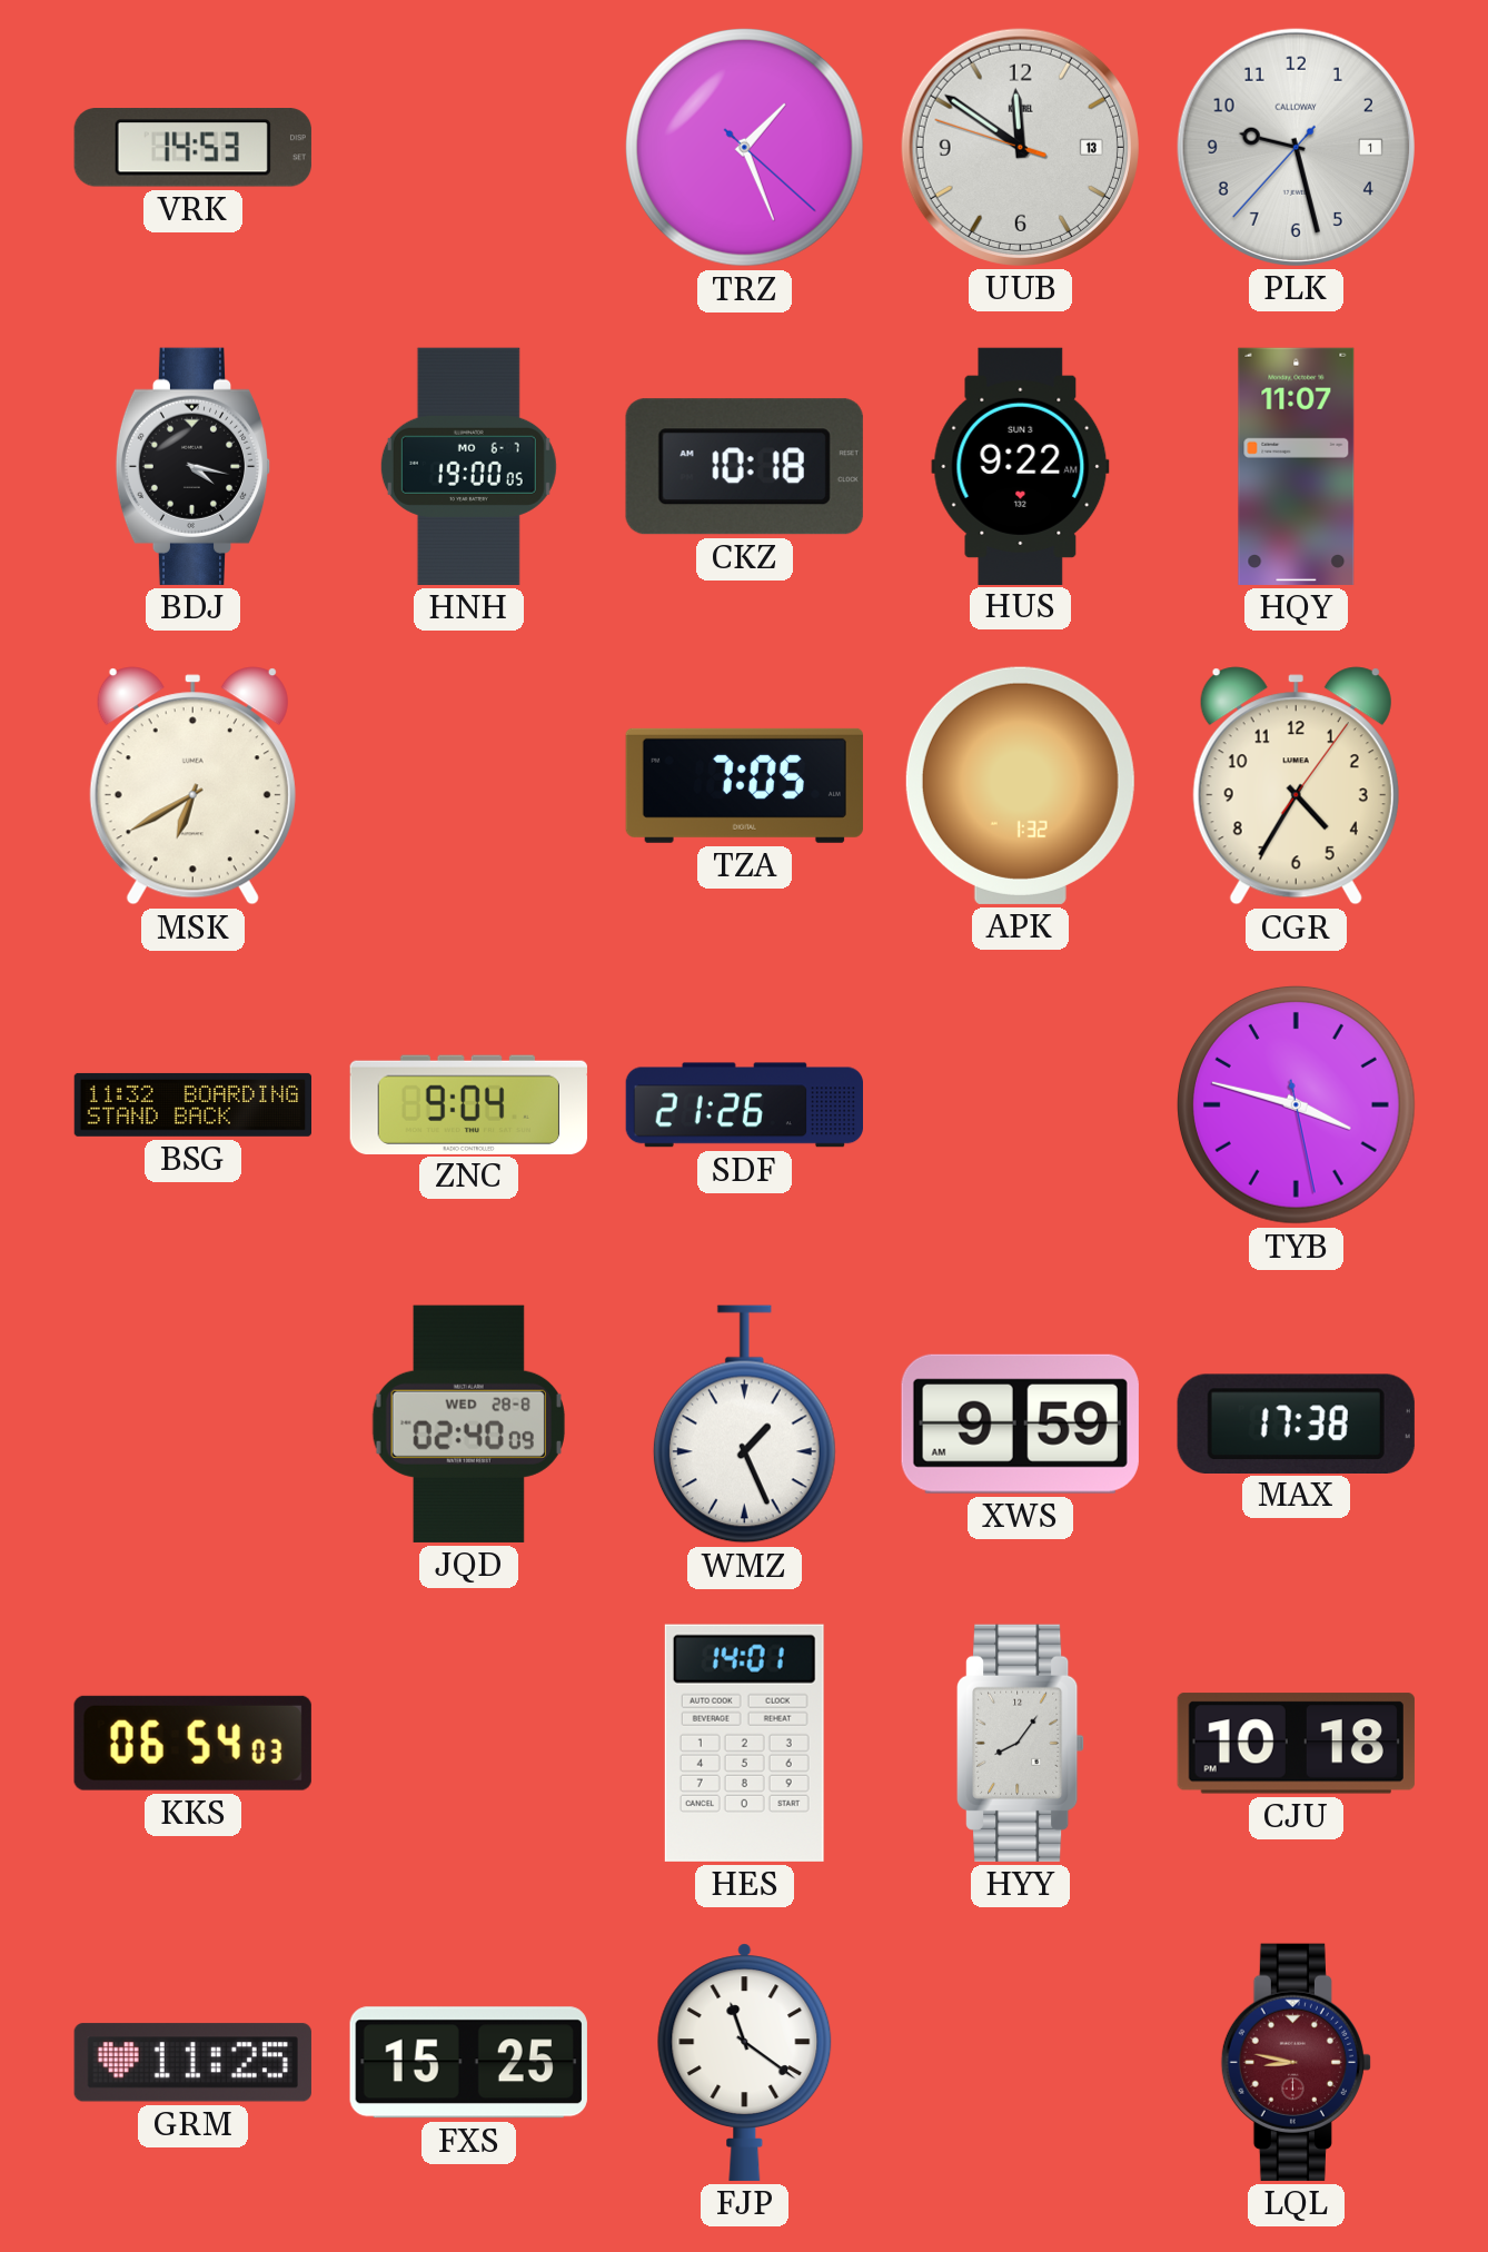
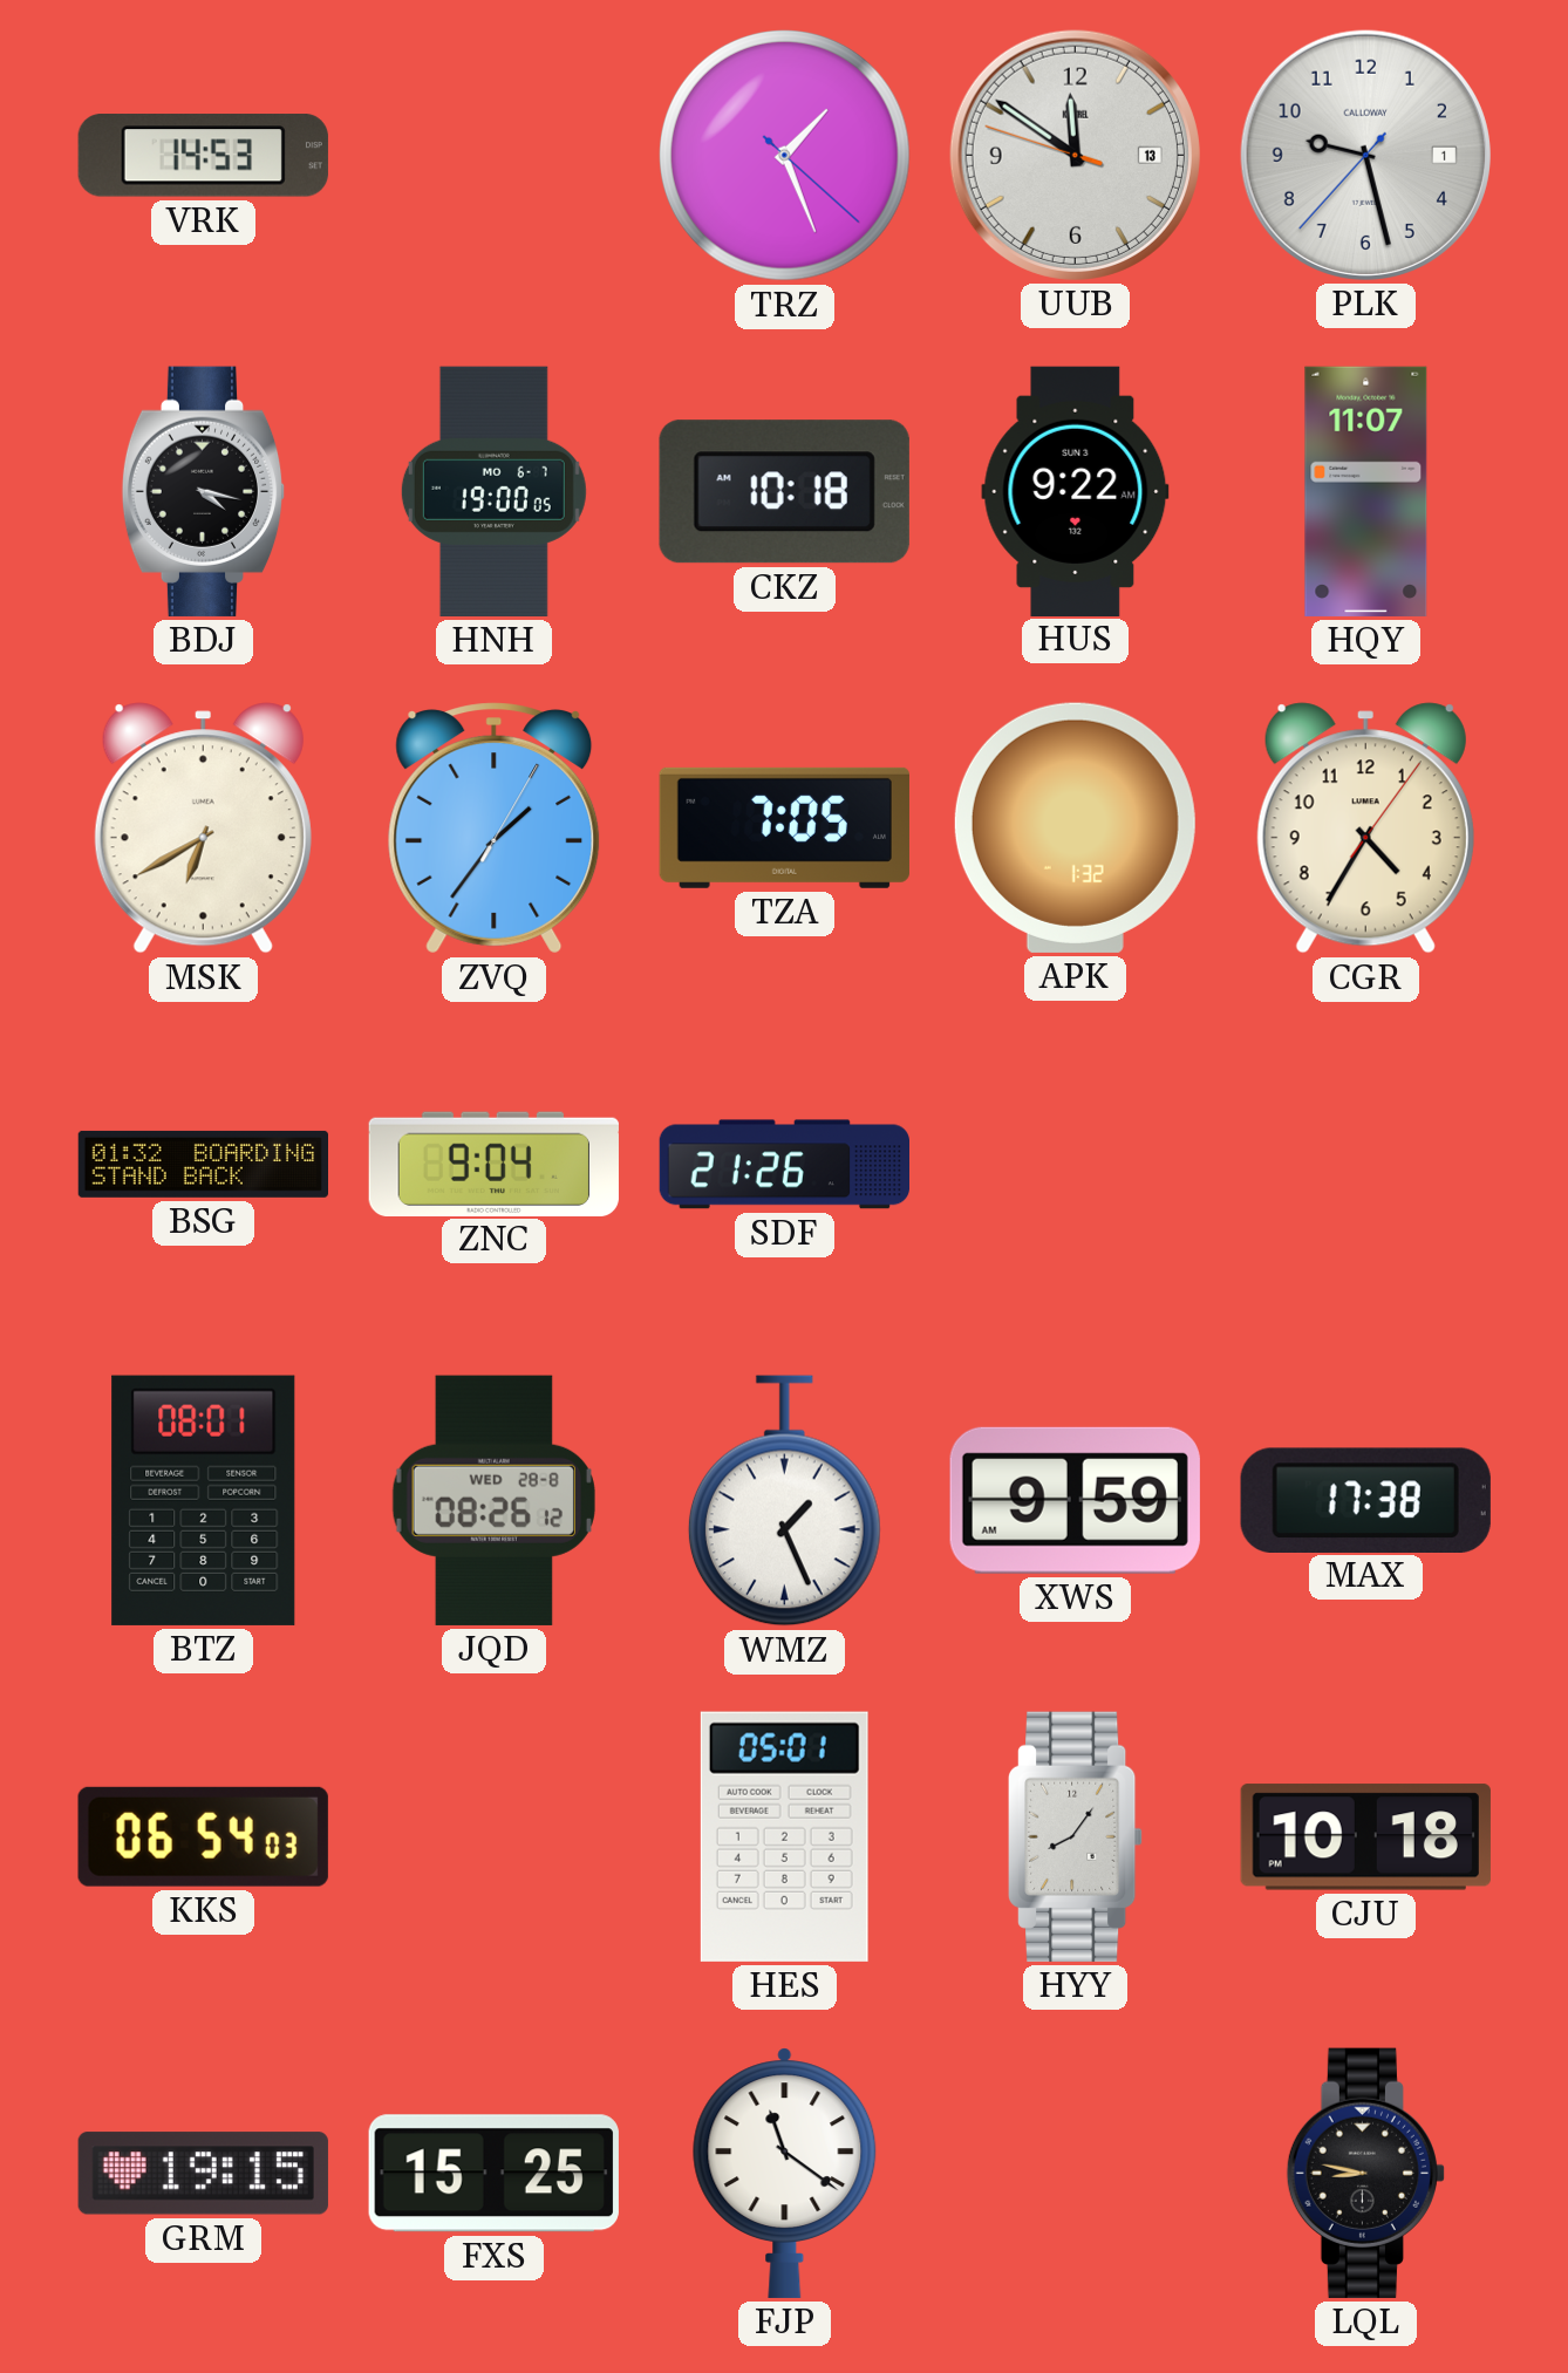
ZVQ: none -> 1:36 (495, 828)
BSG: 11:32 -> 01:32 (203, 1164)
TYB: 3:47 -> none (1296, 1104)
BTZ: none -> 08:01 (204, 1500)
JQD: 02:40 -> 08:26 (493, 1500)
HES: 14:01 -> 05:01 (784, 1836)
GRM: 11:25 -> 19:15 (203, 2174)
LQL dial: burgundy -> black (1365, 2173)
